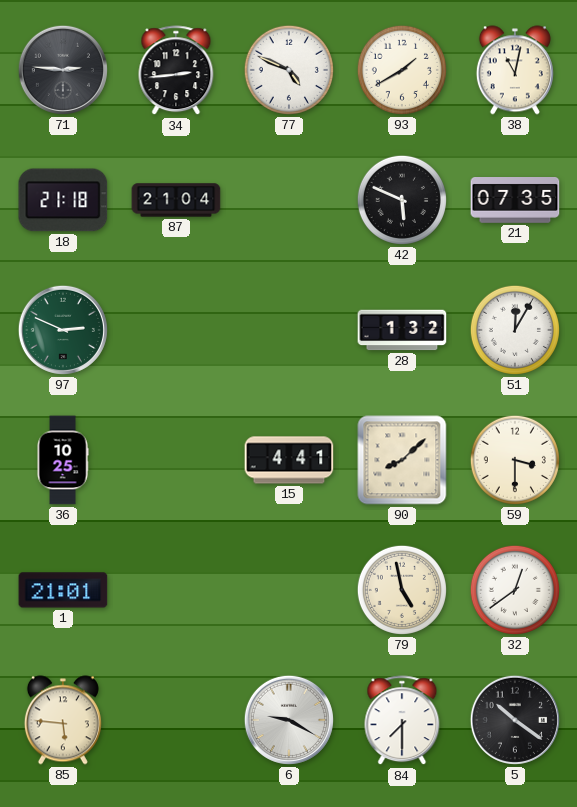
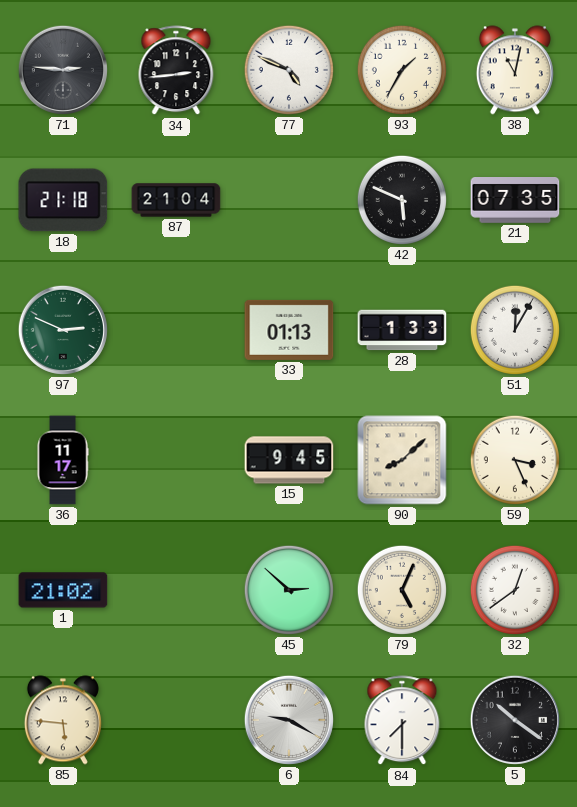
93: 1:40 -> 1:35 (402, 70)
33: none -> 01:13 (289, 330)
28: 1:32 -> 1:33 (402, 330)
36: 10:25 -> 11:17 (63, 460)
15: 4:41 -> 9:45 (289, 460)
59: 3:30 -> 3:26 (515, 460)
1: 21:01 -> 21:02 (63, 590)
45: none -> 2:52 (289, 590)
79: 4:58 -> 5:04 (402, 590)
